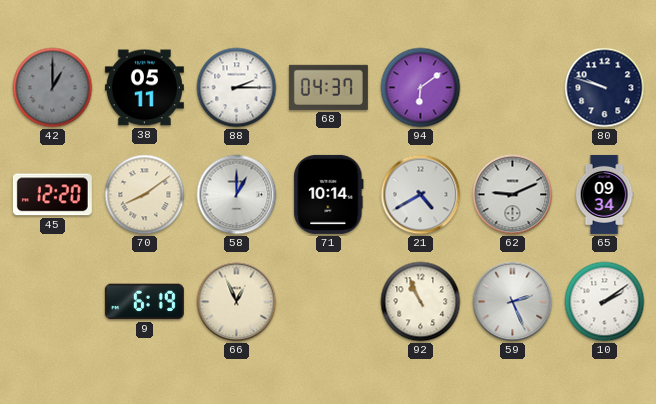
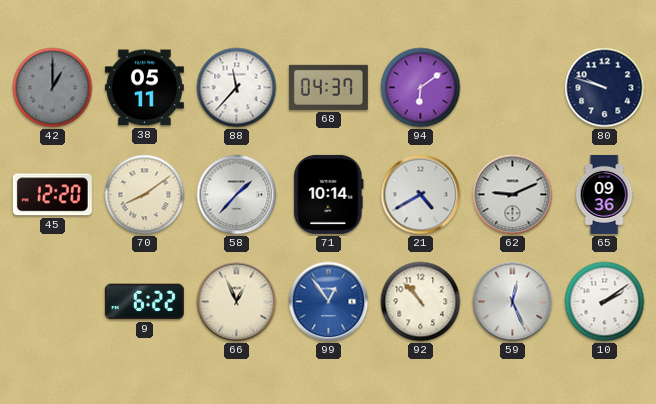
88: 2:15 -> 11:37 (237, 88)
58: 1:00 -> 1:37 (237, 195)
65: 09:34 -> 09:36 (604, 194)
9: 6:19 -> 6:22 (144, 302)
99: none -> 12:54 (329, 302)
92: 10:56 -> 10:53 (421, 302)
59: 2:26 -> 12:26 (513, 302)
